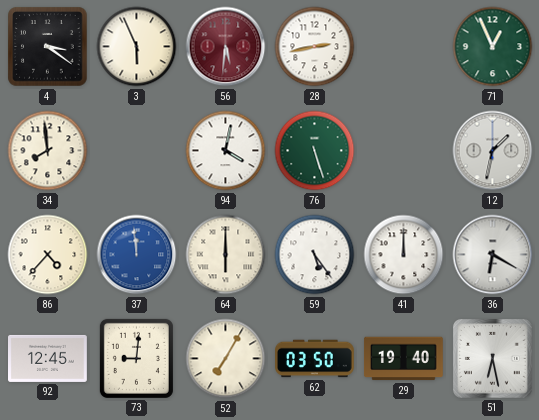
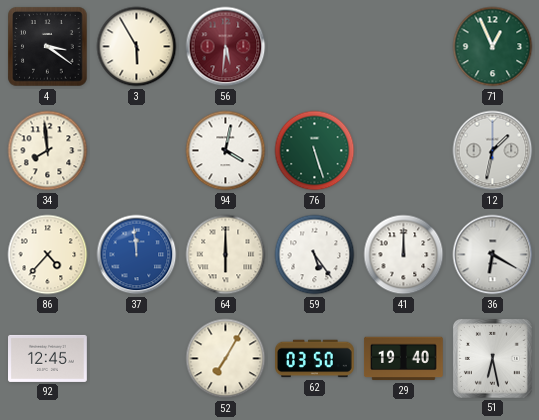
3: 5:56 -> 5:55 (137, 47)
28: 2:43 -> none (315, 47)
73: 9:01 -> none (136, 358)
